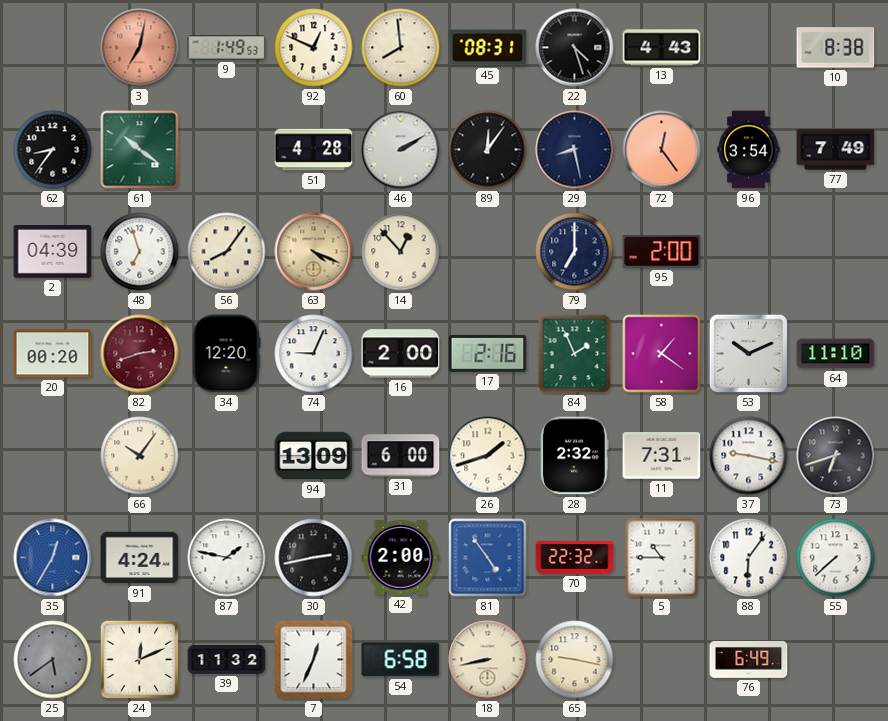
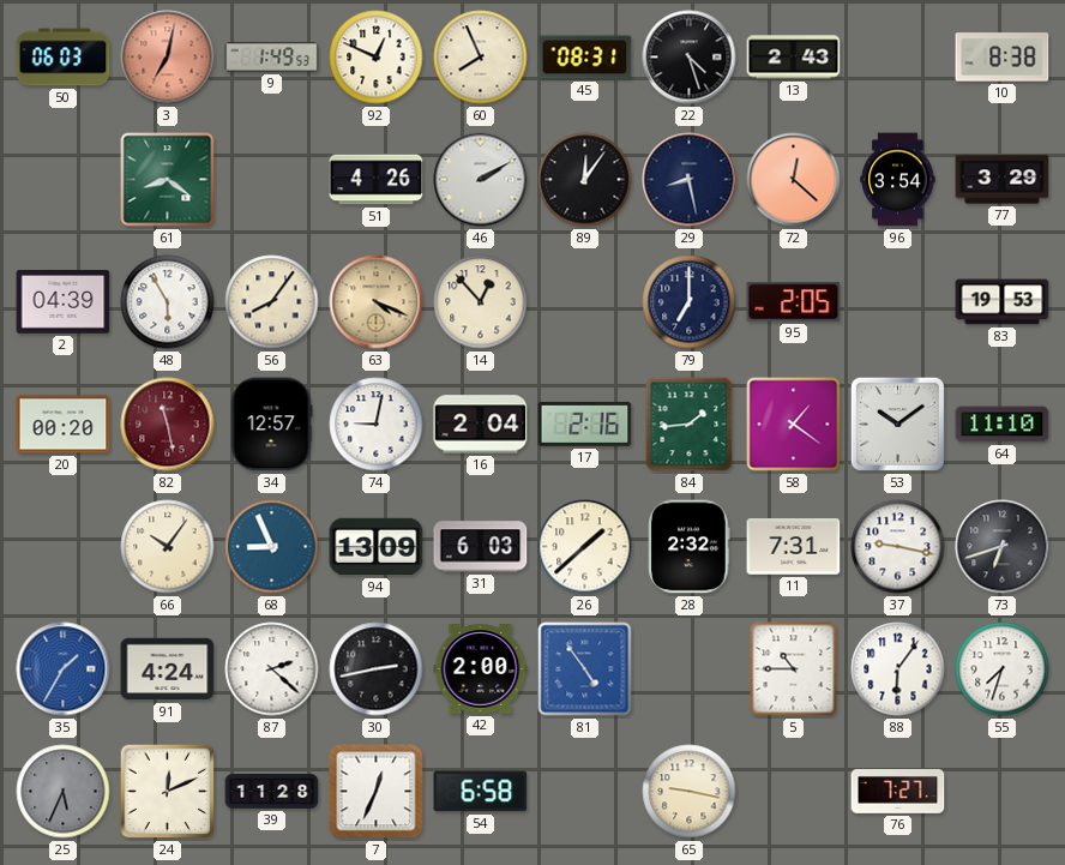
50: none -> 06:03 (64, 58)
60: 7:59 -> 7:56 (481, 58)
13: 4:43 -> 2:43 (794, 58)
62: 8:36 -> none (53, 150)
61: 10:21 -> 8:21 (168, 180)
51: 4:28 -> 4:26 (377, 180)
72: 12:24 -> 12:22 (794, 180)
77: 7:49 -> 3:29 (1003, 180)
48: 6:57 -> 5:55 (168, 302)
95: 2:00 -> 2:05 (794, 302)
83: none -> 19:53 (1003, 302)
82: 2:42 -> 11:28 (168, 425)
34: 12:20 -> 12:57 (271, 425)
74: 9:04 -> 9:02 (377, 425)
16: 2:00 -> 2:04 (481, 425)
84: 1:56 -> 1:44 (690, 425)
53: 10:11 -> 10:09 (897, 424)
68: none -> 8:56 (272, 547)
31: 6:00 -> 6:03 (481, 547)
26: 1:42 -> 1:38 (585, 547)
35: 12:35 -> 1:35 (64, 669)
87: 1:47 -> 2:22 (272, 669)
70: 22:32 -> none (575, 558)
55: 7:38 -> 7:33 (1003, 669)
25: 5:39 -> 5:34 (64, 792)
39: 11:32 -> 11:28 (272, 792)
18: 8:43 -> none (488, 660)
76: 6:49 -> 7:27 (898, 792)
